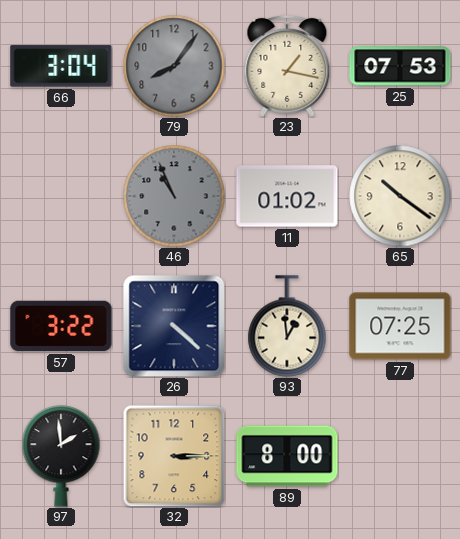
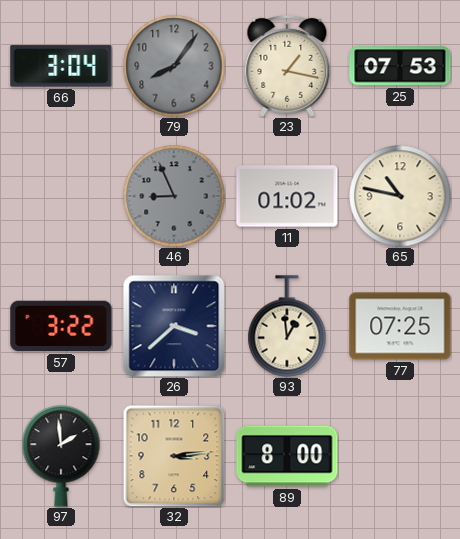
46: 10:56 -> 8:56 (174, 196)
65: 10:21 -> 10:47 (400, 196)
26: 4:22 -> 3:38 (174, 326)
32: 3:15 -> 3:14 (174, 456)
